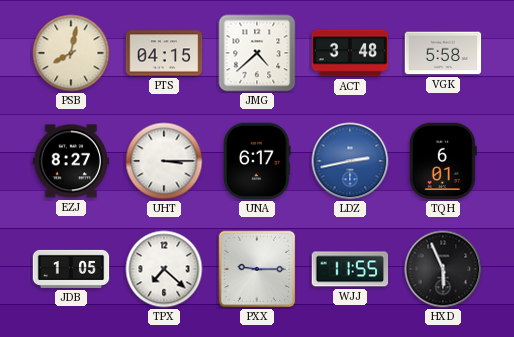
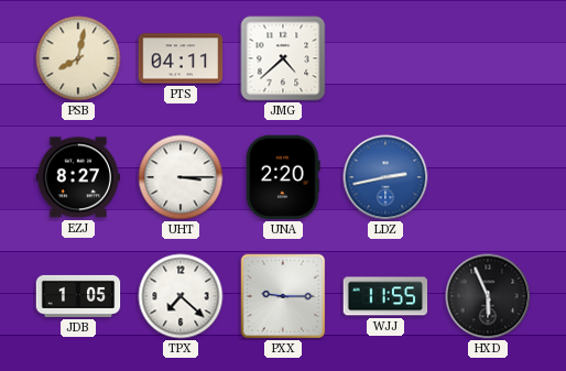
PTS: 04:15 -> 04:11 (181, 58)
ACT: 3:48 -> none (350, 53)
VGK: 5:58 -> none (443, 53)
UNA: 6:17 -> 2:20 (283, 177)
TQH: 6:01 -> none (443, 161)
